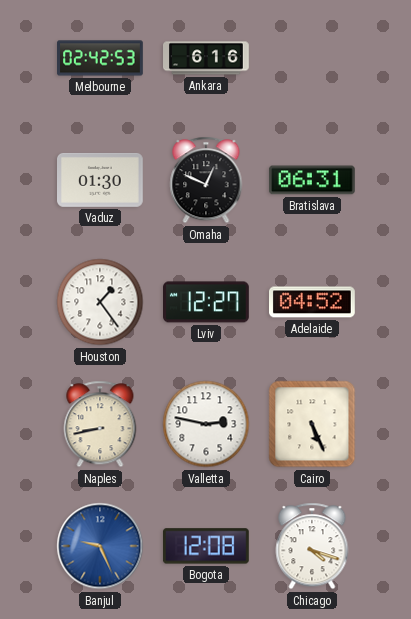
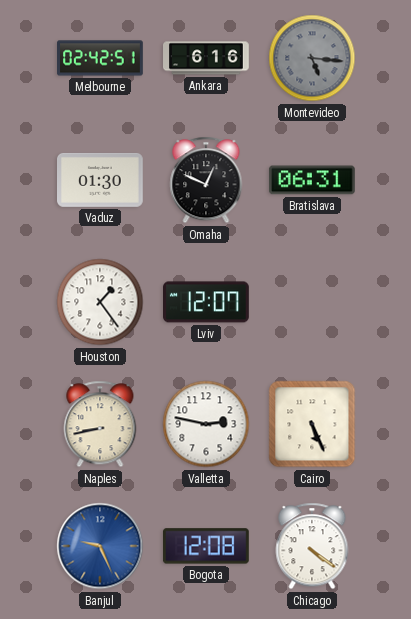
Melbourne: 02:42:53 -> 02:42:51 (101, 58)
Montevideo: none -> 5:16 (312, 58)
Lviv: 12:27 -> 12:07 (207, 302)
Adelaide: 04:52 -> none (313, 302)
Chicago: 4:18 -> 4:21 (312, 546)
